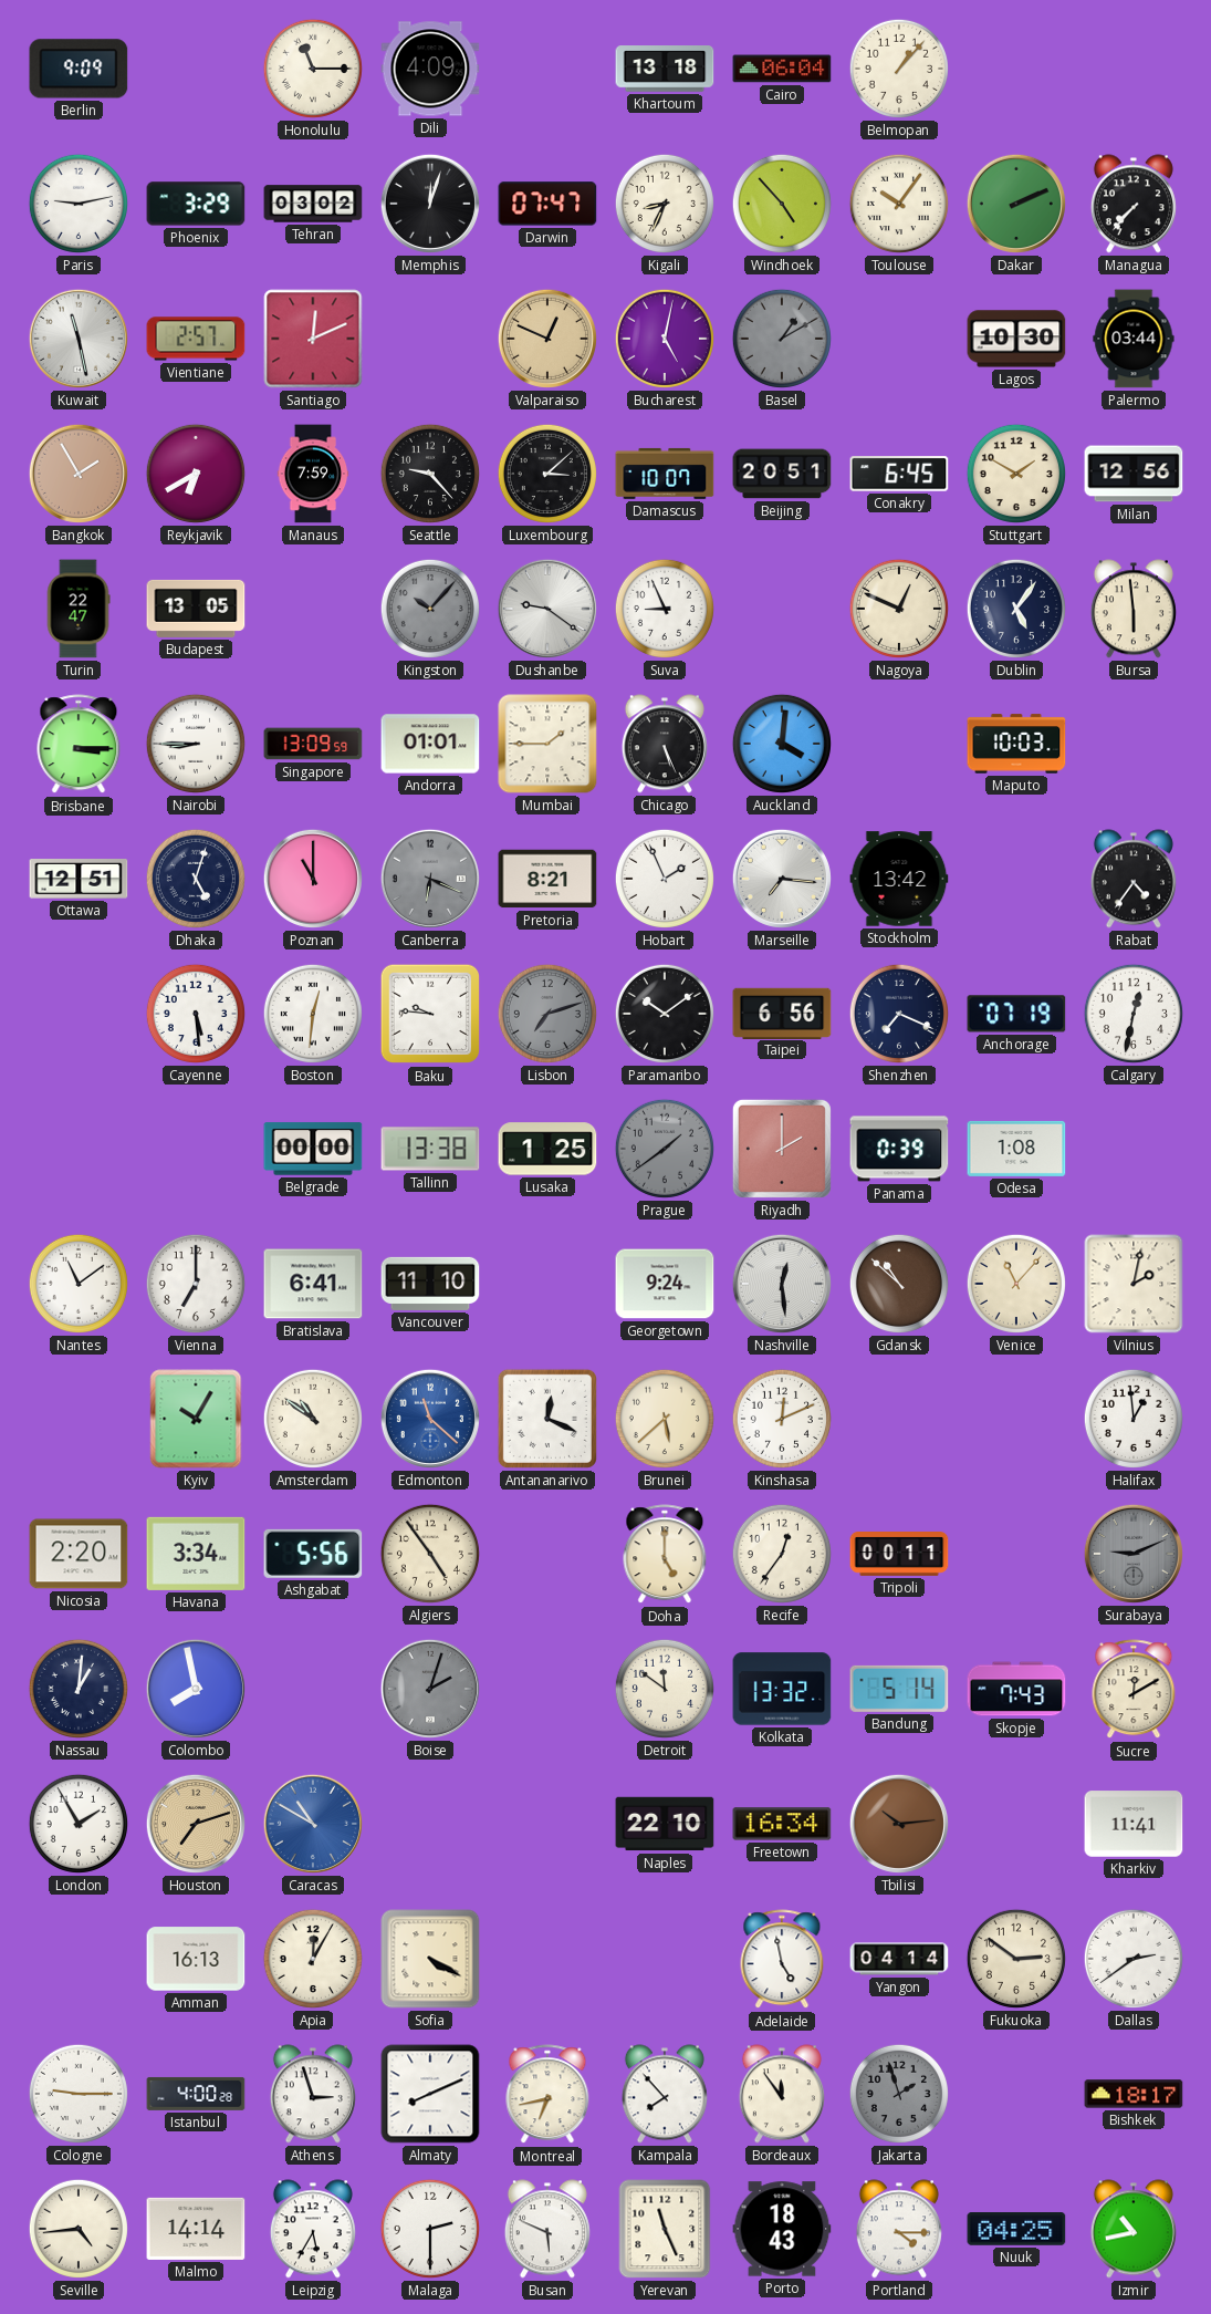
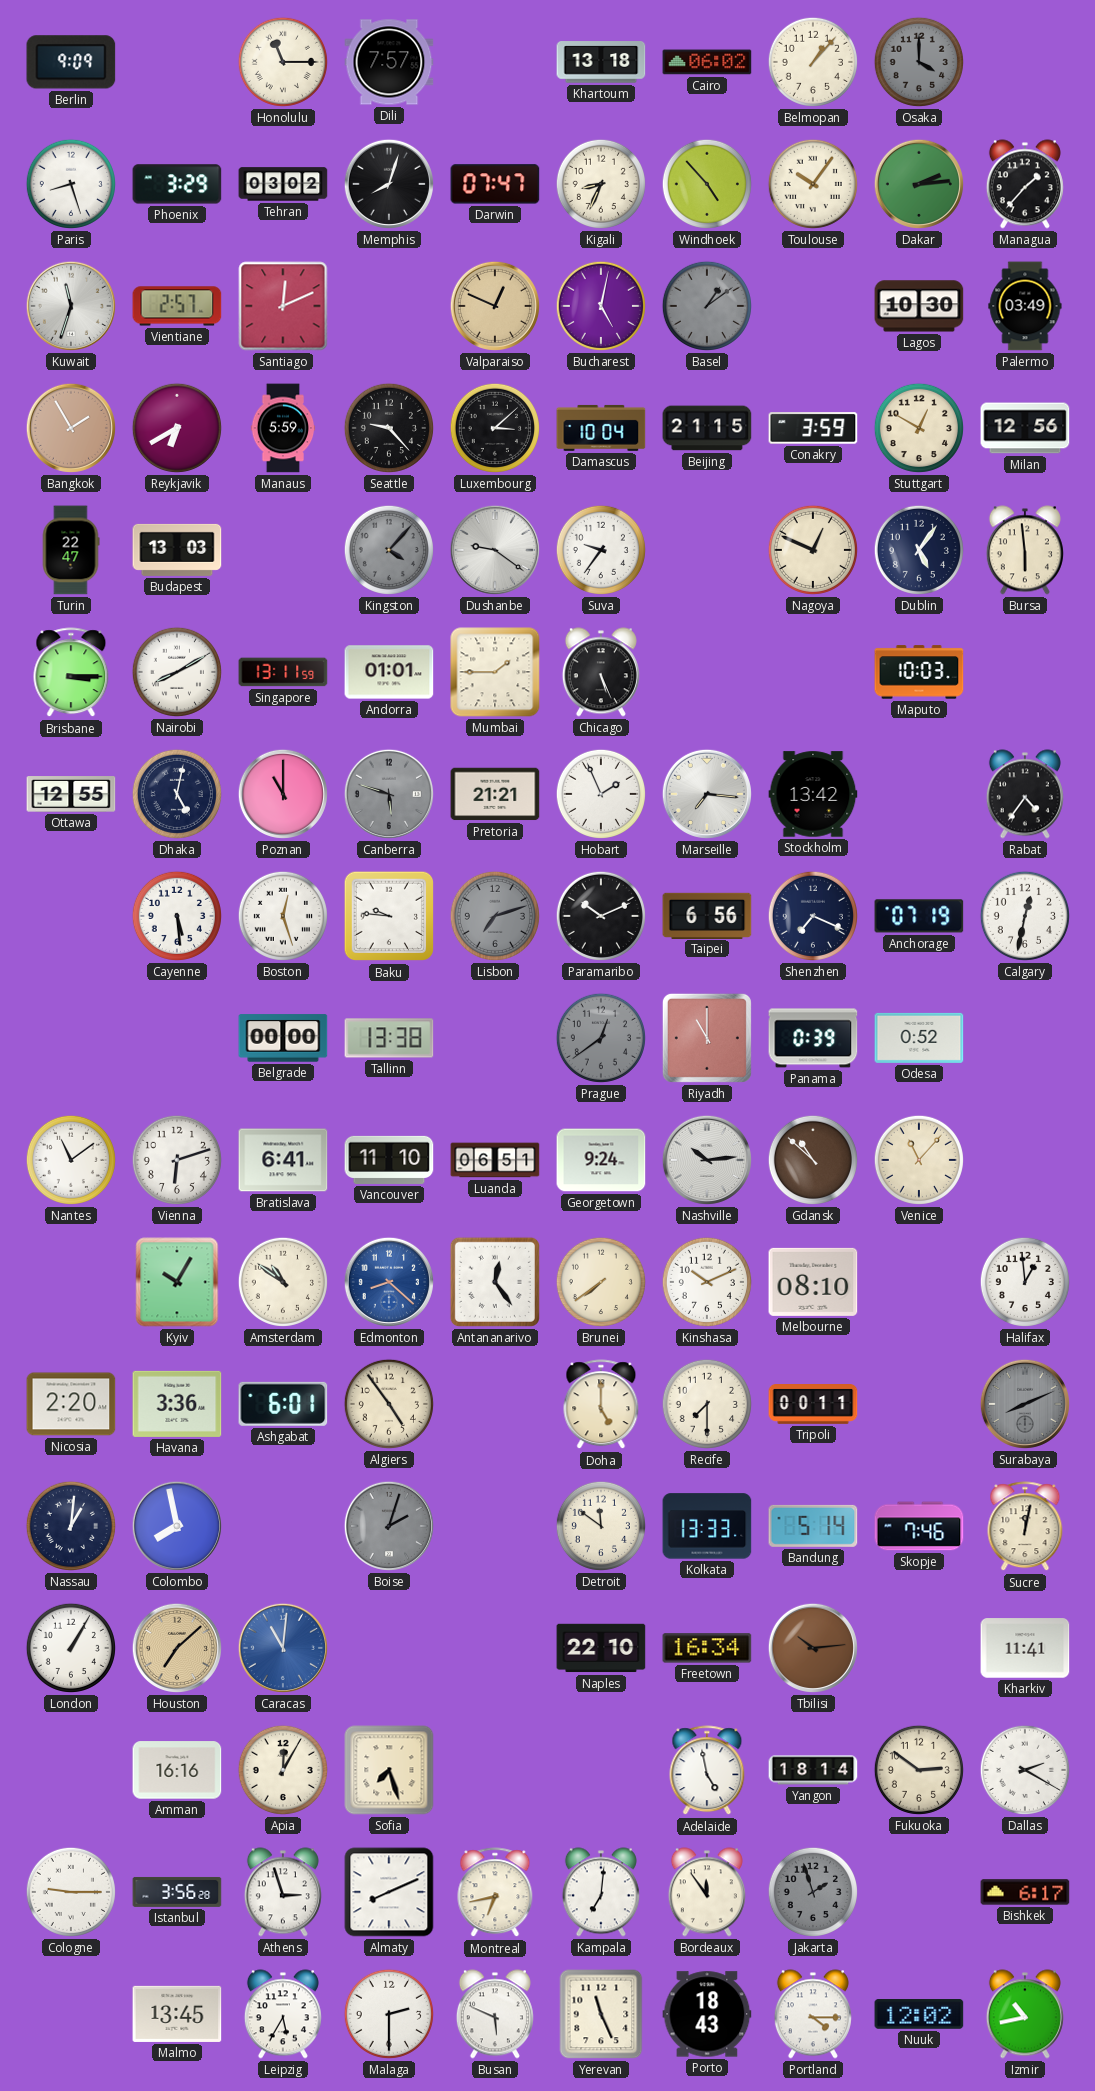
Dili: 4:09 -> 7:57 (389, 62)
Cairo: 06:04 -> 06:02 (707, 62)
Osaka: none -> 4:00 (919, 62)
Paris: 9:13 -> 8:27 (71, 184)
Memphis: 12:03 -> 8:03 (389, 184)
Dakar: 2:11 -> 2:14 (919, 184)
Managua: 7:37 -> 1:37 (1025, 184)
Kuwait: 11:28 -> 11:33 (71, 306)
Basel: 1:10 -> 1:09 (707, 306)
Palermo: 03:44 -> 03:49 (1025, 306)
Manaus: 7:59 -> 5:59 (283, 428)
Damascus: 10:07 -> 10:04 (601, 428)
Beijing: 20:51 -> 21:15 (707, 428)
Conakry: 6:45 -> 3:59 (813, 428)
Stuttgart: 1:50 -> 12:50 (919, 428)
Budapest: 13:05 -> 13:03 (177, 550)
Kingston: 10:07 -> 4:07 (389, 550)
Suva: 8:56 -> 9:36 (601, 550)
Nairobi: 8:45 -> 8:10 (177, 672)
Singapore: 13:09 -> 13:11 (283, 672)
Auckland: 4:01 -> none (782, 744)
Ottawa: 12:51 -> 12:55 (71, 794)
Dhaka: 5:03 -> 5:02 (177, 794)
Canberra: 6:19 -> 5:48 (389, 794)
Pretoria: 8:21 -> 21:21 (495, 794)
Boston: 12:31 -> 12:27 (283, 916)
Paramaribo: 10:09 -> 10:11 (601, 916)
Lusaka: 1:25 -> none (547, 1149)
Prague: 1:39 -> 12:39 (601, 1038)
Riyadh: 2:00 -> 11:00 (707, 1038)
Odesa: 1:08 -> 0:52 (919, 1038)
Vienna: 7:00 -> 6:12 (177, 1160)
Luanda: none -> 06:51 (495, 1160)
Nashville: 12:29 -> 10:14 (707, 1160)
Vilnius: 2:02 -> none (1134, 1284)
Edmonton: 11:22 -> 8:22 (389, 1282)
Antananarivo: 12:19 -> 12:24 (495, 1282)
Brunei: 5:38 -> 7:39 (601, 1282)
Kinshasa: 12:11 -> 10:11 (707, 1282)
Melbourne: none -> 08:10 (813, 1282)
Havana: 3:34 -> 3:36 (177, 1404)
Ashgabat: 5:56 -> 6:01 (283, 1404)
Recife: 12:36 -> 7:30 (707, 1404)
Surabaya: 9:11 -> 8:11 (1025, 1404)
Kolkata: 13:32 -> 13:33 (707, 1526)
Skopje: 7:43 -> 7:46 (919, 1526)
Sucre: 12:10 -> 12:02 (1025, 1527)
London: 1:55 -> 1:05 (71, 1648)
Houston: 7:12 -> 7:08 (177, 1648)
Caracas: 10:50 -> 11:01 (283, 1648)
Amman: 16:13 -> 16:16 (177, 1770)
Sofia: 4:20 -> 7:27 (389, 1770)
Yangon: 04:14 -> 18:14 (813, 1770)
Dallas: 2:39 -> 2:20 (1025, 1770)
Istanbul: 4:00 -> 3:56 (177, 1892)
Kampala: 7:53 -> 7:01 (601, 1892)
Bishkek: 18:17 -> 6:17 (1025, 1892)
Seville: 4:44 -> none (79, 2229)
Malmo: 14:14 -> 13:45 (177, 2014)
Nuuk: 04:25 -> 12:02 (919, 2015)
